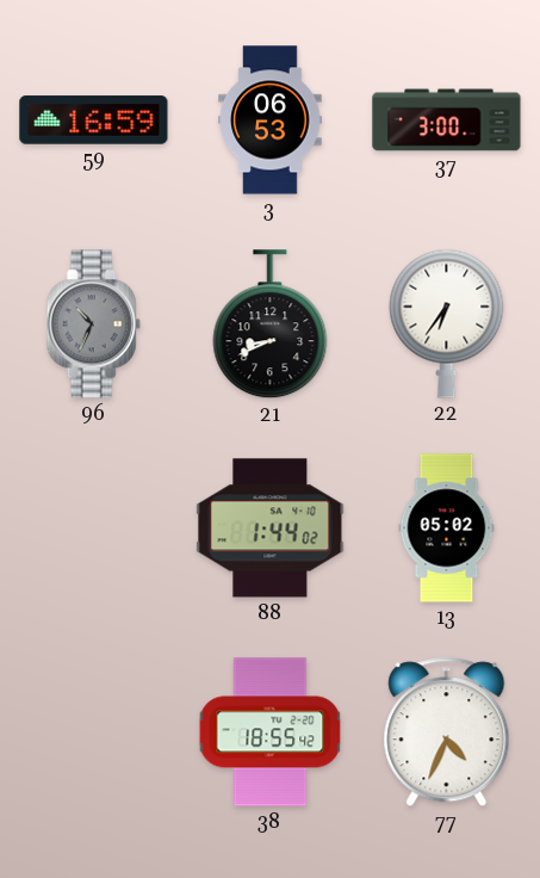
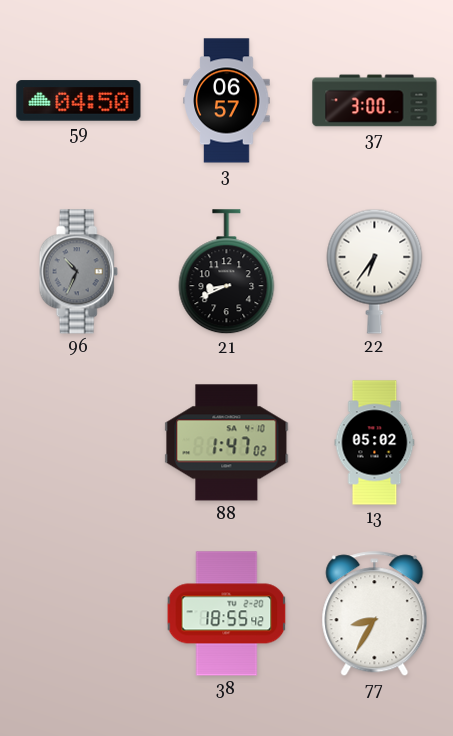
59: 16:59 -> 04:50 (79, 101)
3: 06:53 -> 06:57 (227, 101)
88: 1:44 -> 1:47 (227, 443)
77: 4:34 -> 8:35 (375, 614)
